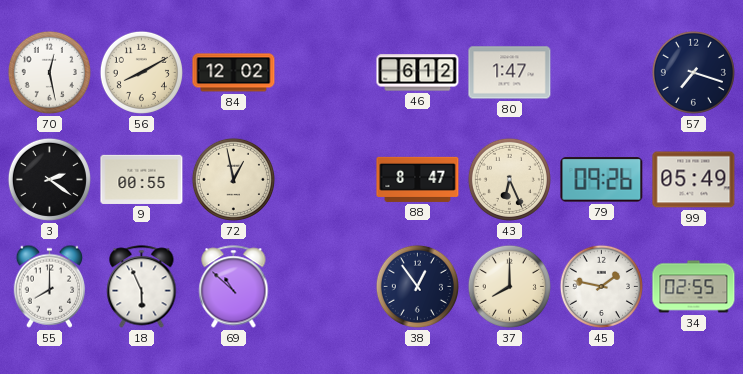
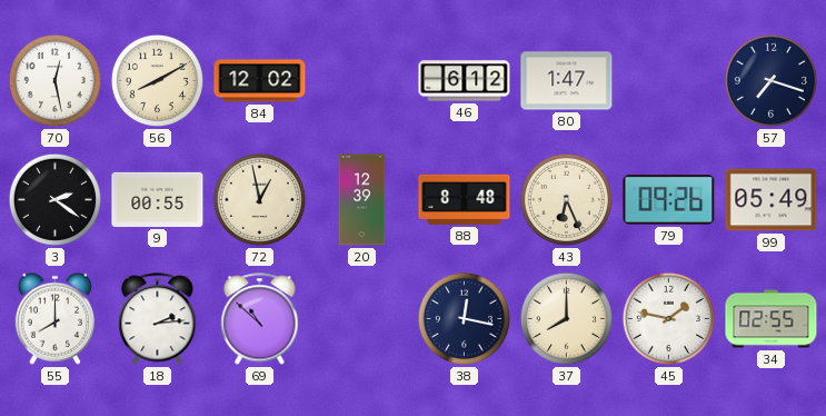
20: none -> 12:39 (362, 200)
88: 8:47 -> 8:48 (465, 199)
18: 5:56 -> 2:14 (158, 319)
38: 12:54 -> 12:17 (464, 318)
